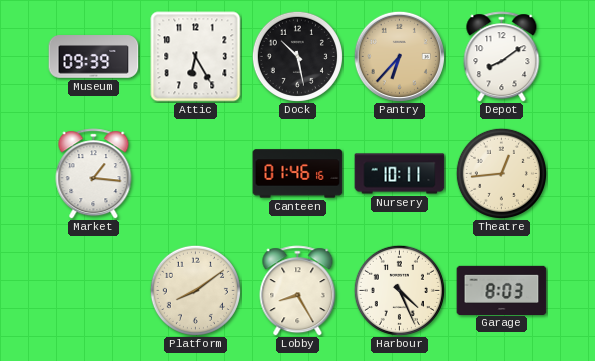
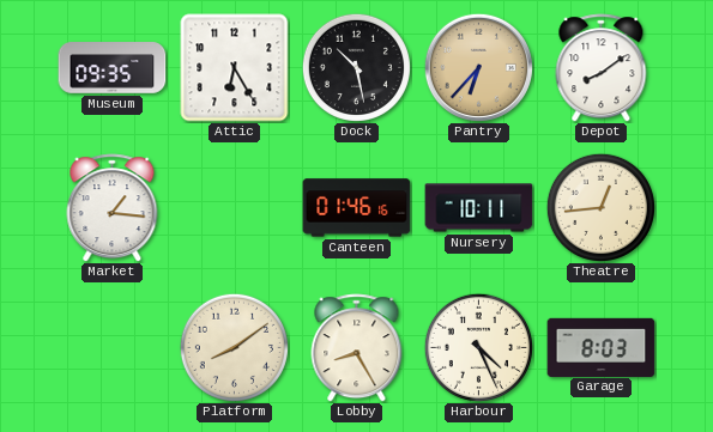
Museum: 09:39 -> 09:35 (113, 68)
